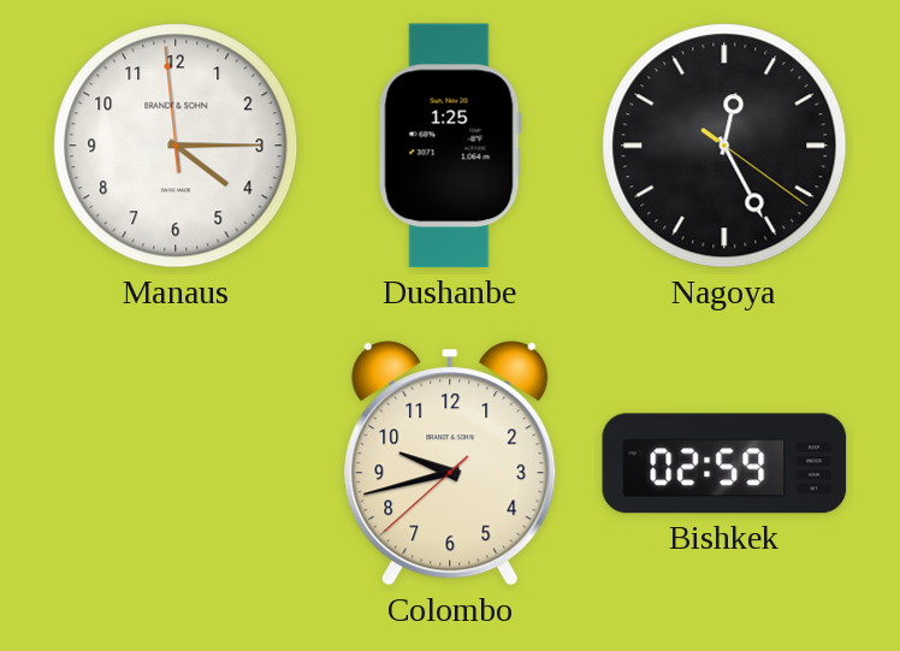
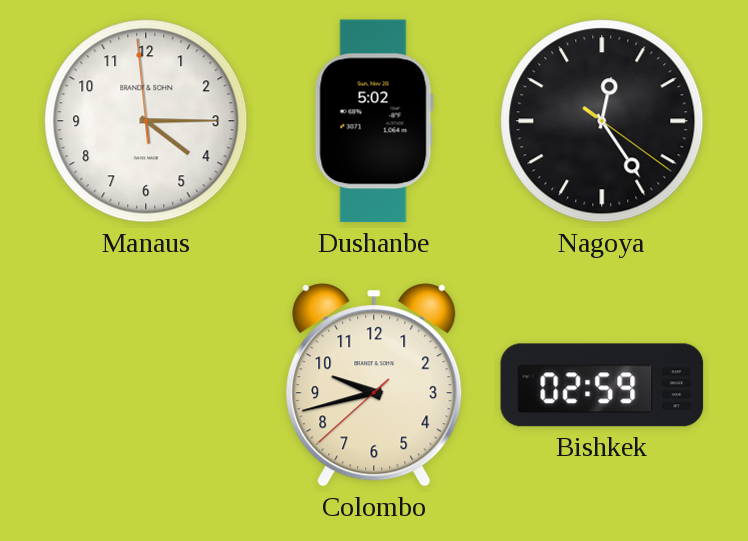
Dushanbe: 1:25 -> 5:02 (374, 121)
Nagoya: 12:25 -> 12:24 (602, 121)
